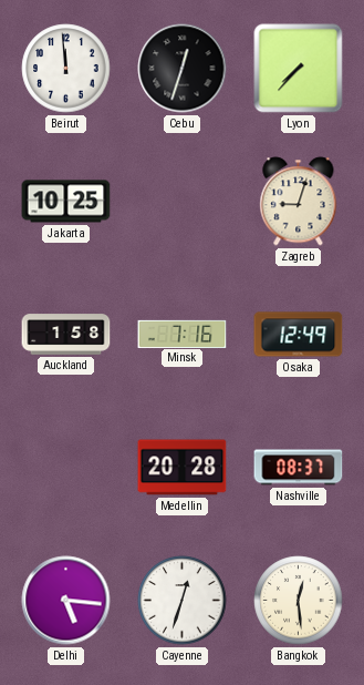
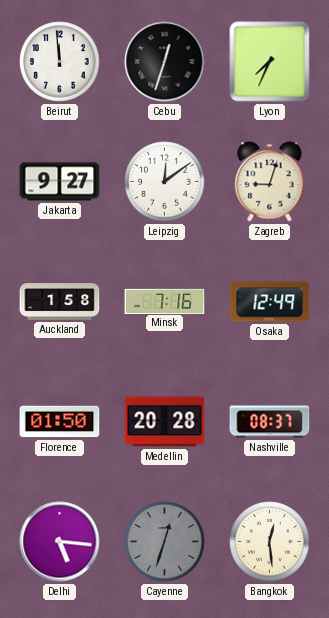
Lyon: 7:37 -> 7:34 (270, 62)
Jakarta: 10:25 -> 9:27 (60, 182)
Leipzig: none -> 12:09 (165, 182)
Florence: none -> 01:50 (60, 422)
Cayenne dial: white -> grey (165, 542)
